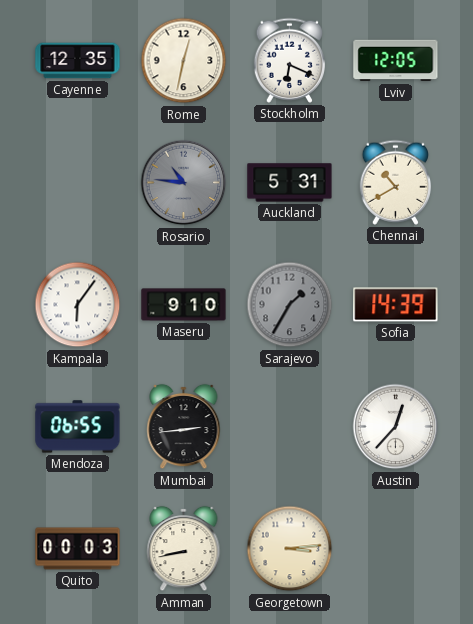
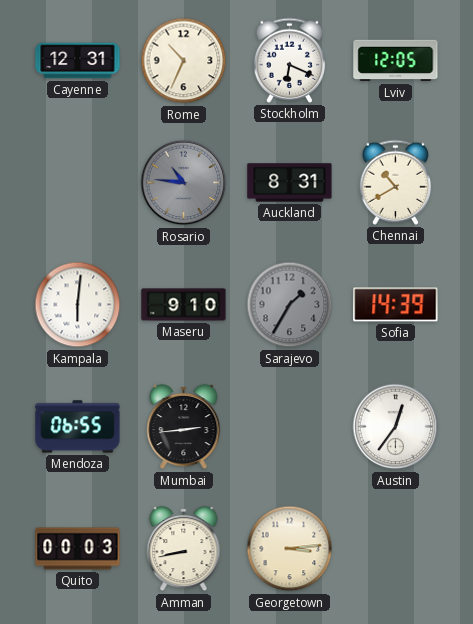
Cayenne: 12:35 -> 12:31 (78, 61)
Rome: 12:32 -> 10:34 (184, 61)
Auckland: 5:31 -> 8:31 (290, 183)
Kampala: 6:06 -> 6:01 (78, 305)
Austin: 12:37 -> 12:36 (396, 427)
